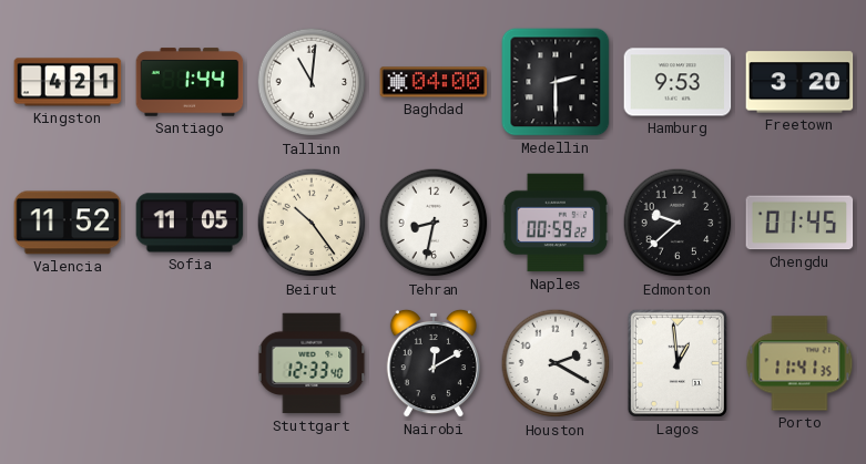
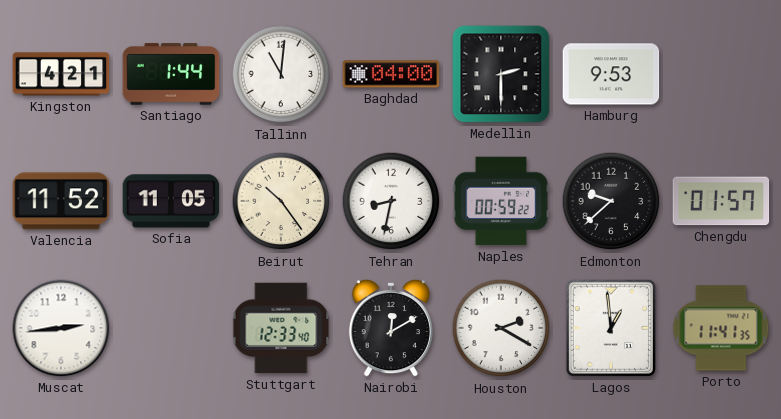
Freetown: 3:20 -> none (799, 82)
Chengdu: 01:45 -> 01:57 (721, 201)
Muscat: none -> 2:44 (61, 328)
